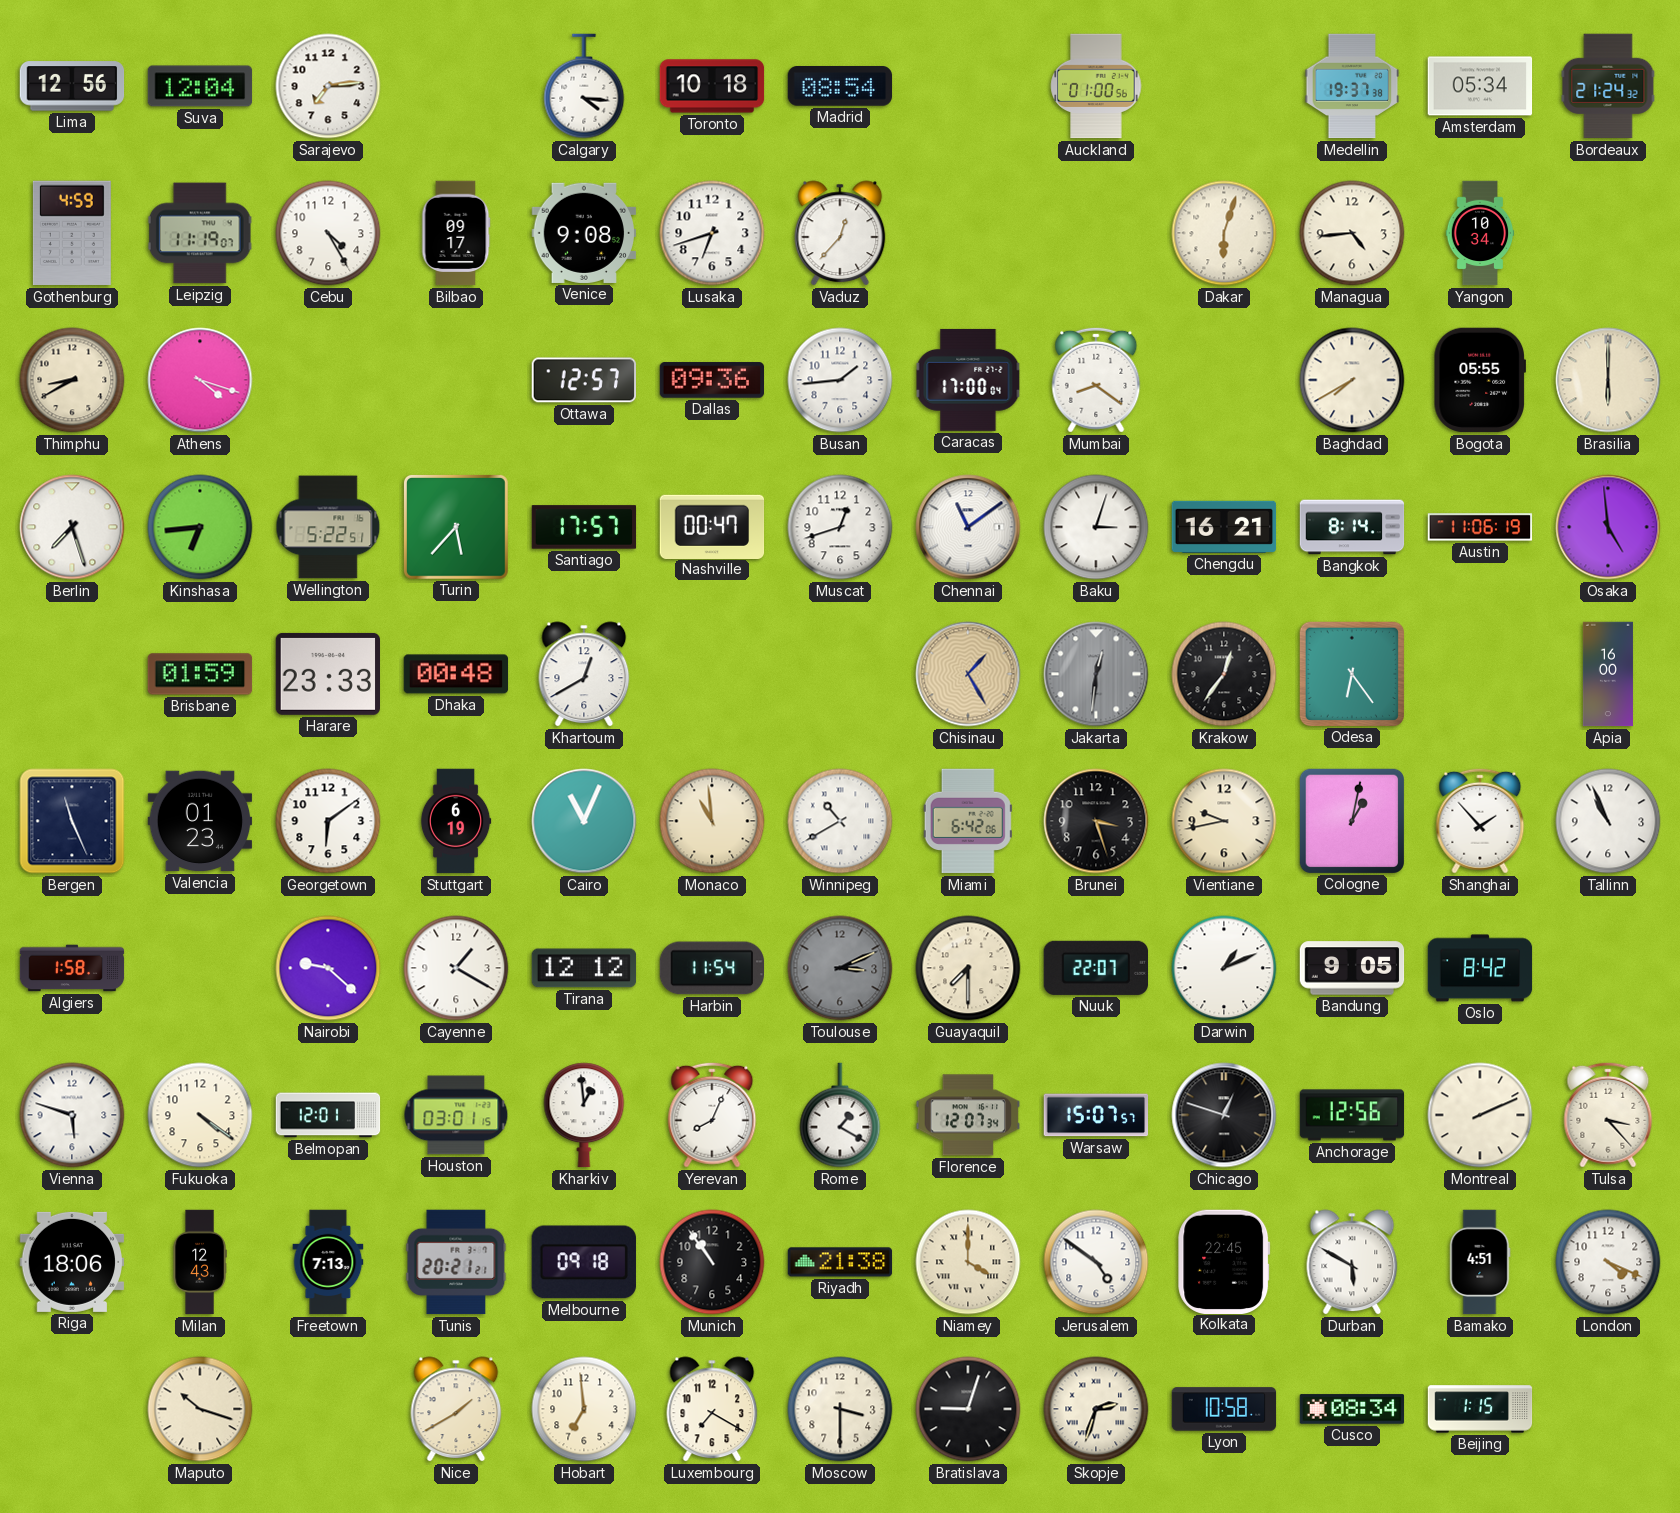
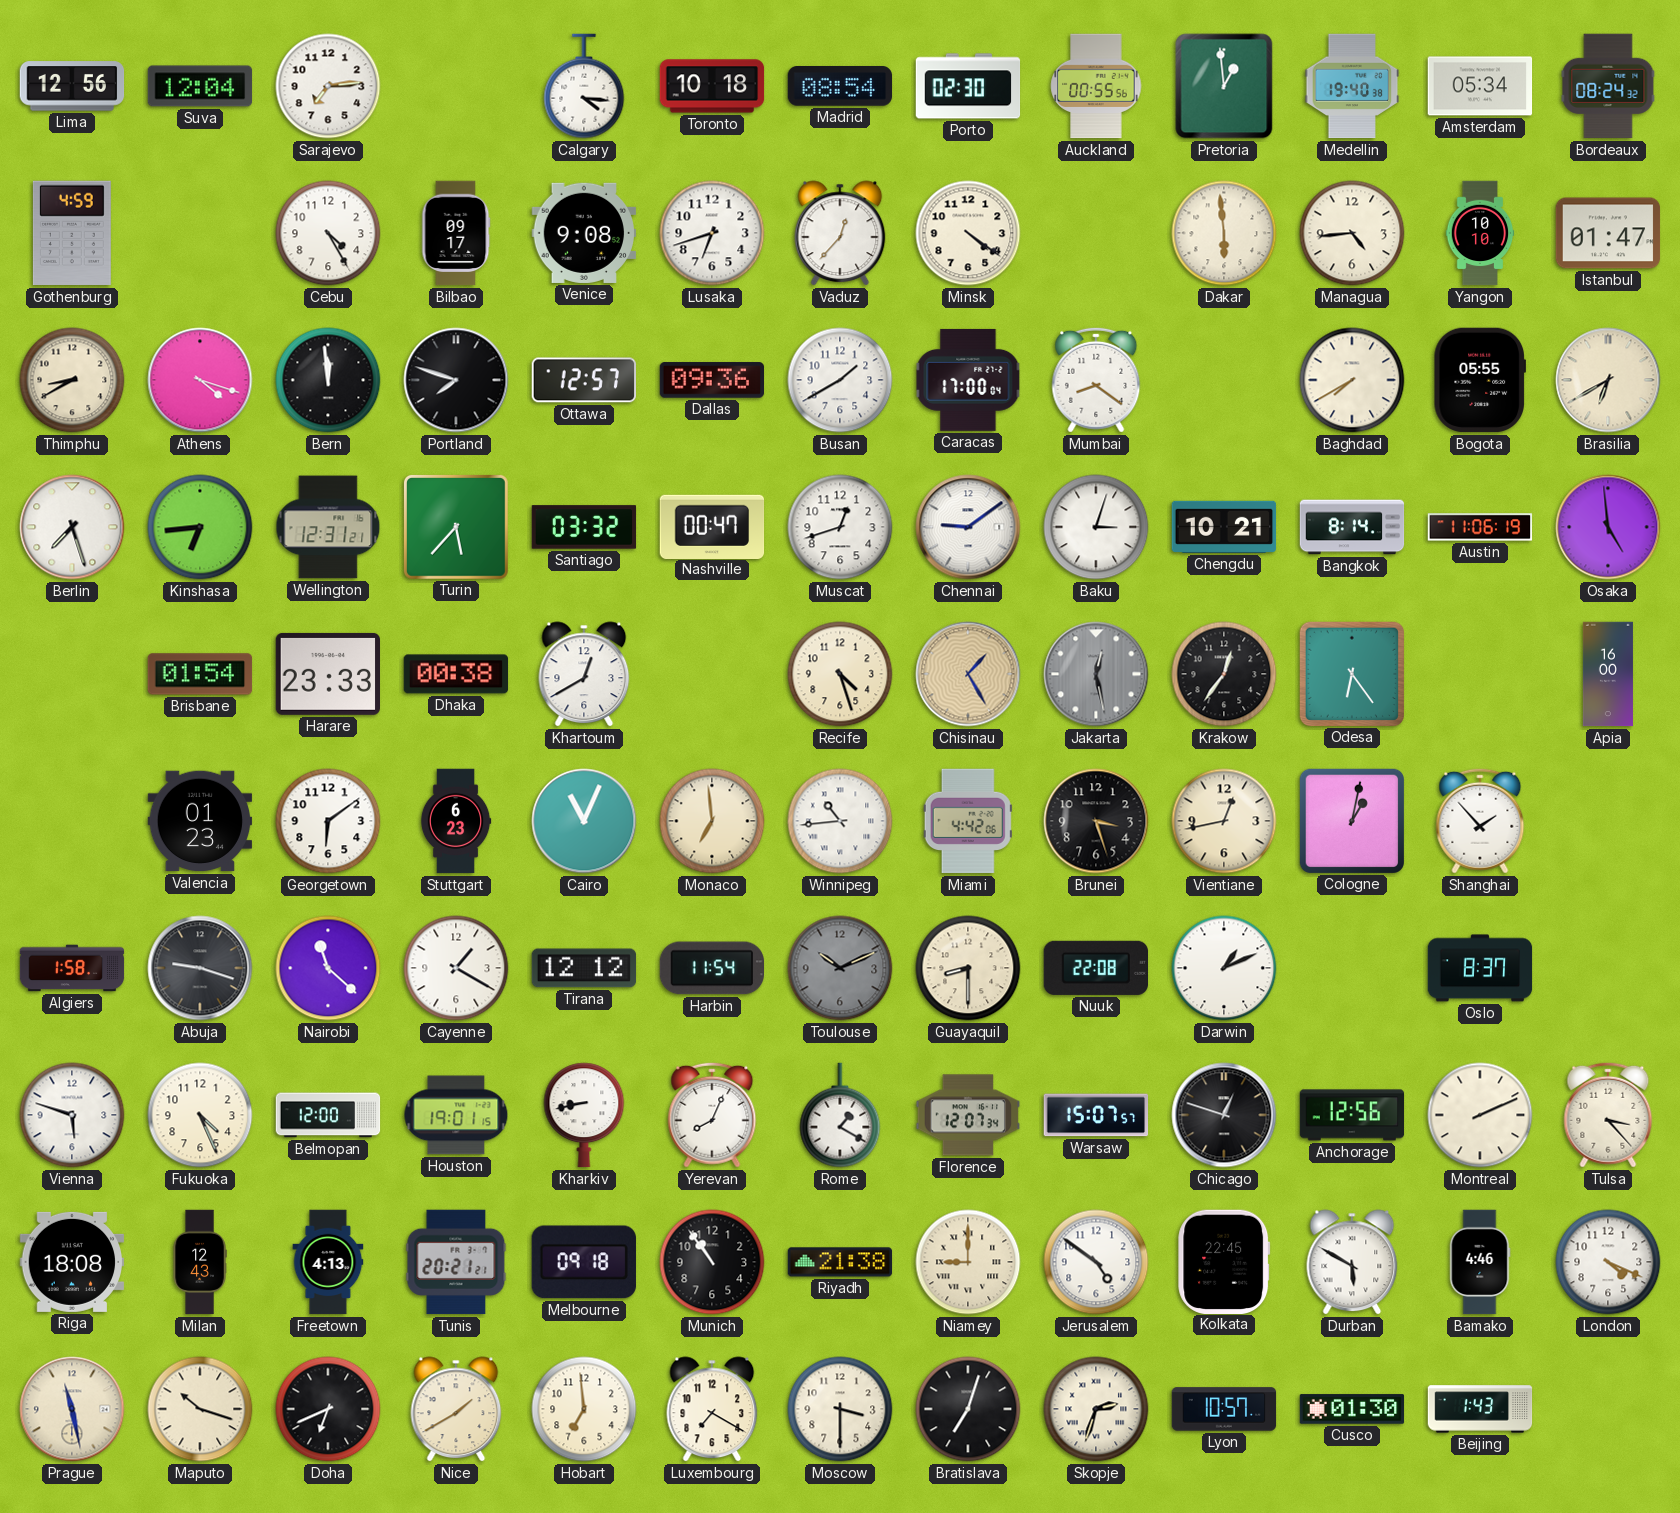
Porto: none -> 02:30 (968, 86)
Auckland: 01:00 -> 00:55 (1096, 86)
Pretoria: none -> 12:59 (1224, 86)
Medellin: 19:37 -> 19:40 (1352, 86)
Bordeaux: 21:24 -> 08:24 (1608, 86)
Leipzig: 11:19 -> none (200, 233)
Minsk: none -> 4:21 (968, 233)
Dakar: 6:03 -> 5:59 (1224, 233)
Yangon: 10:34 -> 10:10 (1480, 233)
Istanbul: none -> 01:47 (1608, 233)
Bern: none -> 11:59 (328, 380)
Portland: none -> 7:48 (456, 380)
Busan: 1:44 -> 1:40 (840, 380)
Brasilia: 6:00 -> 6:40 (1608, 380)
Wellington: 5:22 -> 12:31 (328, 527)
Santiago: 17:57 -> 03:32 (584, 527)
Chennai: 11:09 -> 9:09 (968, 527)
Chengdu: 16:21 -> 10:21 (1224, 527)
Brisbane: 01:59 -> 01:54 (200, 674)
Dhaka: 00:48 -> 00:38 (456, 674)
Recife: none -> 4:27 (840, 674)
Jakarta: 12:31 -> 12:28 (1096, 674)
Bergen: 11:26 -> none (72, 821)
Stuttgart: 6:19 -> 6:23 (456, 821)
Monaco: 10:59 -> 6:59 (712, 821)
Winnipeg: 10:40 -> 10:44 (840, 821)
Miami: 6:42 -> 4:42 (968, 821)
Vientiane: 9:43 -> 12:43 (1224, 821)
Tallinn: 10:56 -> none (1608, 821)
Abuja: none -> 9:18 (200, 968)
Nairobi: 9:22 -> 11:22 (328, 968)
Toulouse: 3:11 -> 10:11 (840, 968)
Guayaquil: 7:30 -> 8:30 (968, 968)
Nuuk: 22:07 -> 22:08 (1095, 968)
Bandung: 9:05 -> none (1352, 968)
Oslo: 8:42 -> 8:37 (1480, 968)
Fukuoka: 4:21 -> 4:26 (200, 1115)
Belmopan: 12:01 -> 12:00 (328, 1115)
Houston: 03:01 -> 19:01 (456, 1115)
Kharkiv: 12:59 -> 8:43 (584, 1115)
Riga: 18:06 -> 18:08 (72, 1262)
Freetown: 7:13 -> 4:13 (328, 1262)
Niamey: 4:00 -> 9:00 (968, 1262)
Bamako: 4:51 -> 4:46 (1480, 1262)
Prague: none -> 11:28 (72, 1409)
Doha: none -> 6:41 (328, 1409)
Bratislava: 9:03 -> 7:03 (968, 1409)
Lyon: 10:58 -> 10:57 (1224, 1409)
Cusco: 08:34 -> 01:30 (1352, 1409)
Beijing: 1:15 -> 1:43 (1480, 1409)
